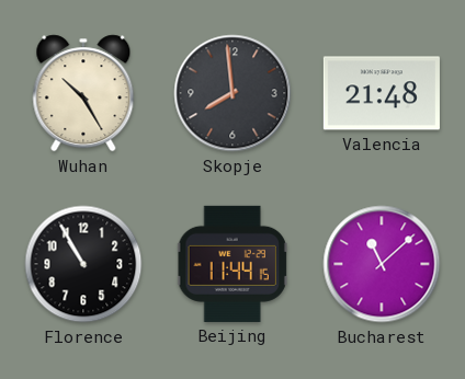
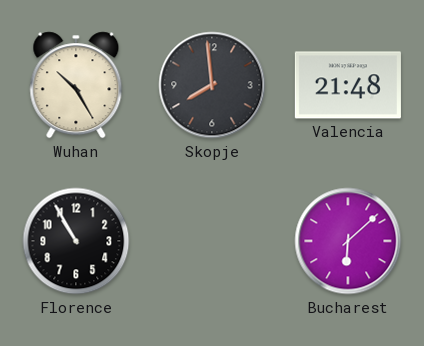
Beijing: 11:44 -> none (232, 264)
Bucharest: 11:08 -> 6:08 (348, 241)
